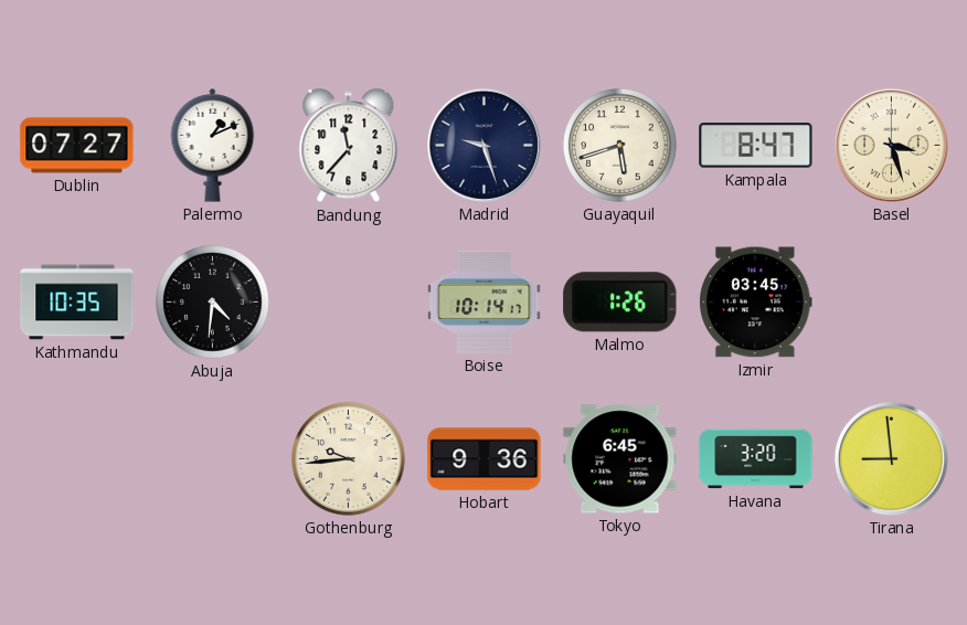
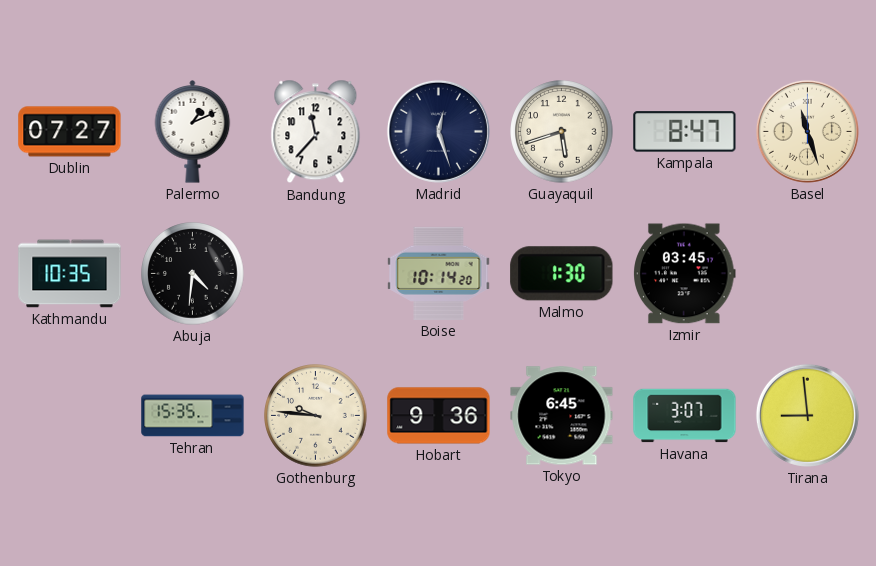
Madrid: 9:27 -> 12:27 (438, 131)
Basel: 3:27 -> 11:27 (807, 131)
Boise: 10:14:17 -> 10:14:20 (439, 273)
Malmo: 1:26 -> 1:30 (562, 274)
Tehran: none -> 15:35 (193, 416)
Gothenburg: 9:44 -> 9:46 (316, 416)
Havana: 3:20 -> 3:07 (685, 416)
